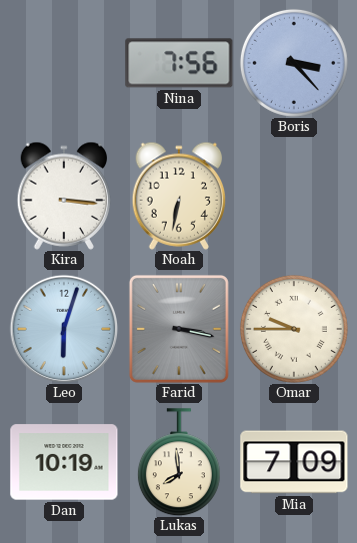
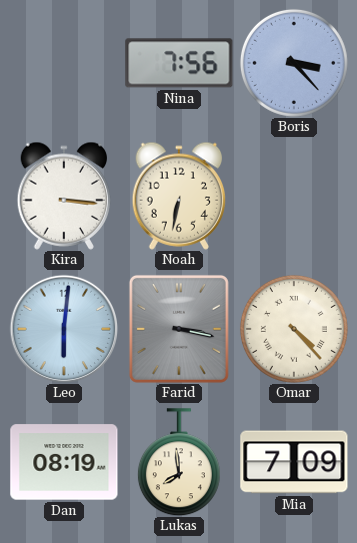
Leo: 6:03 -> 6:01 (64, 329)
Omar: 9:45 -> 4:23 (294, 329)
Dan: 10:19 -> 08:19 (64, 462)
